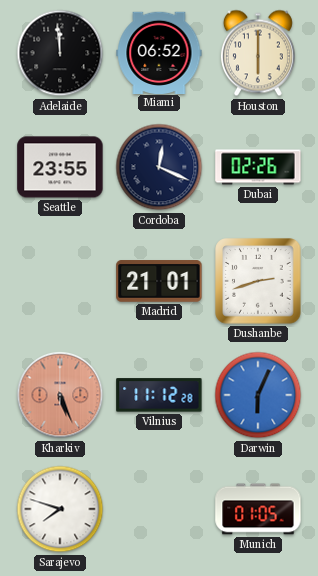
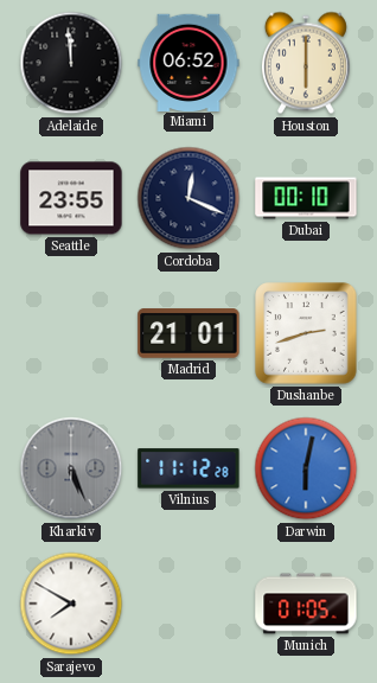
Dubai: 02:26 -> 00:10 (306, 198)
Kharkiv dial: salmon -> grey (71, 468)
Darwin: 6:04 -> 6:02 (306, 468)
Sarajevo: 7:48 -> 7:50 (71, 604)
